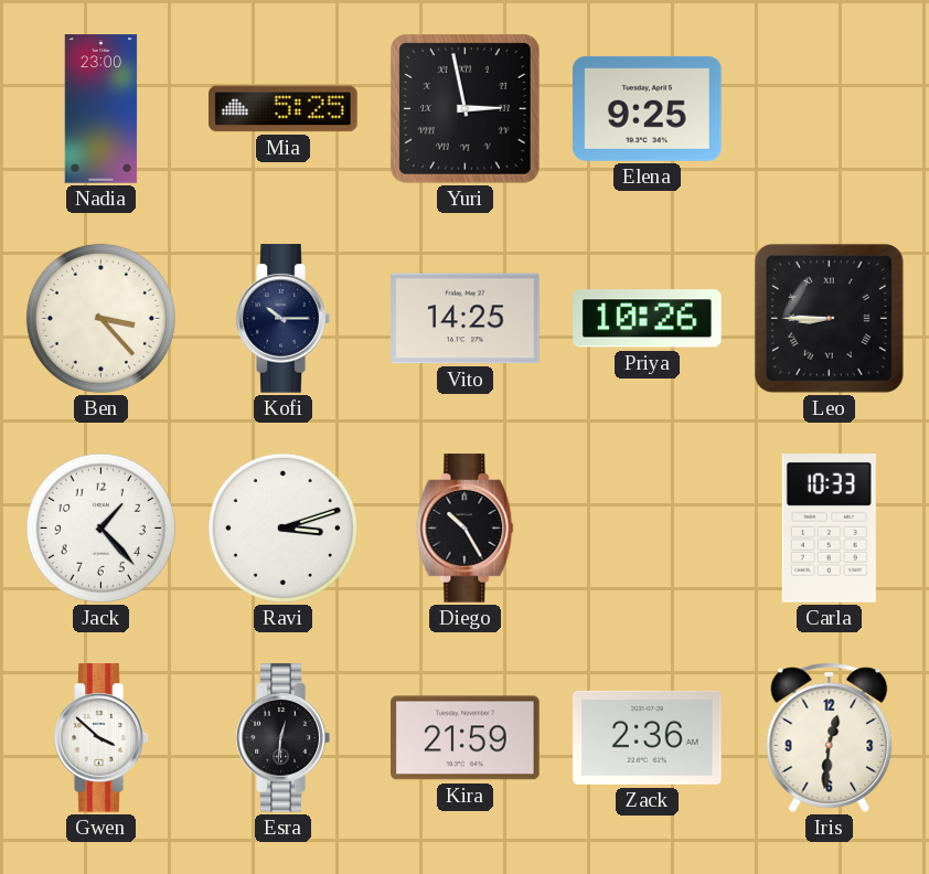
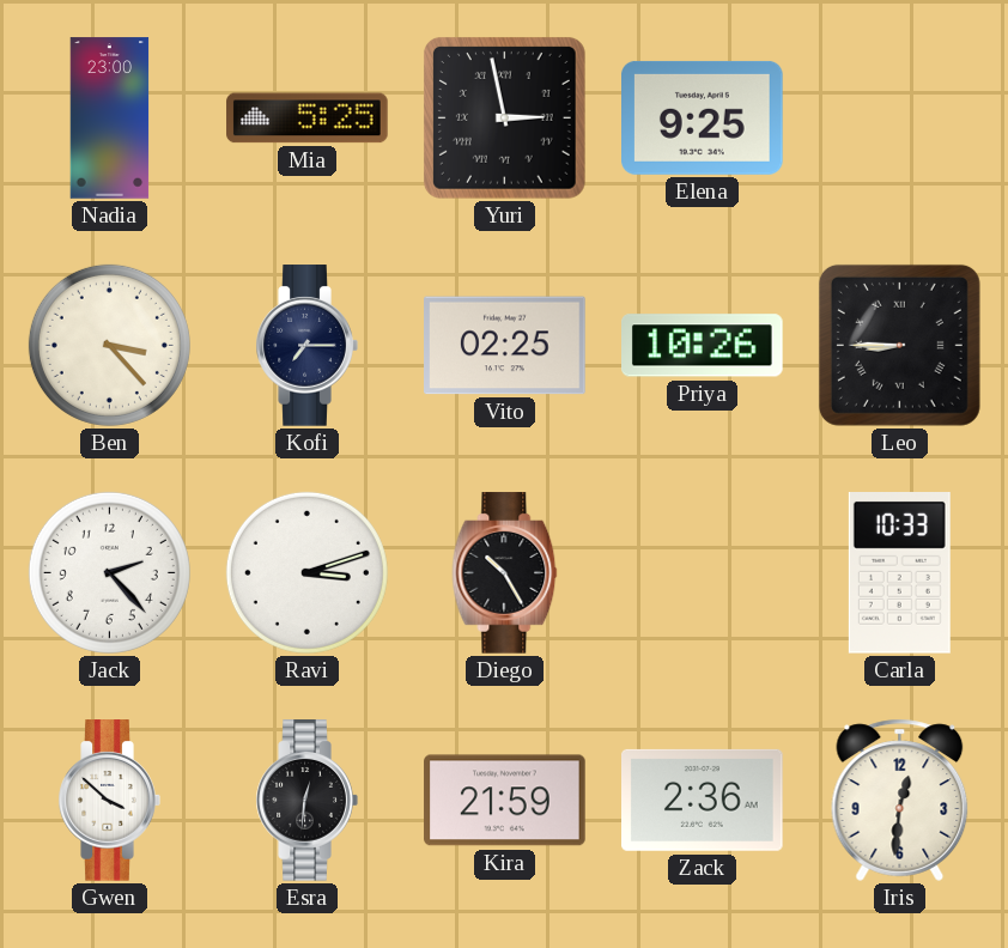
Kofi: 10:15 -> 7:15 (306, 346)
Vito: 14:25 -> 02:25 (505, 346)
Jack: 1:23 -> 2:23 (109, 572)
